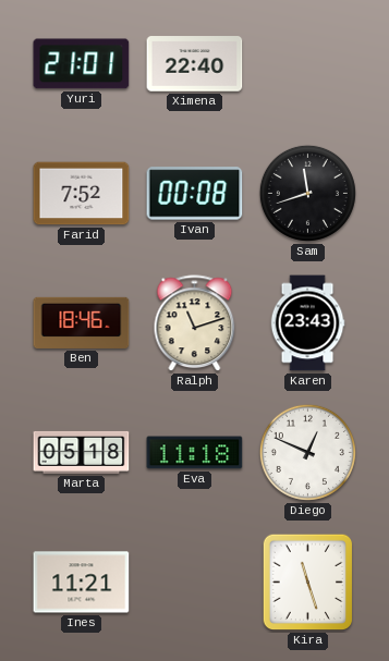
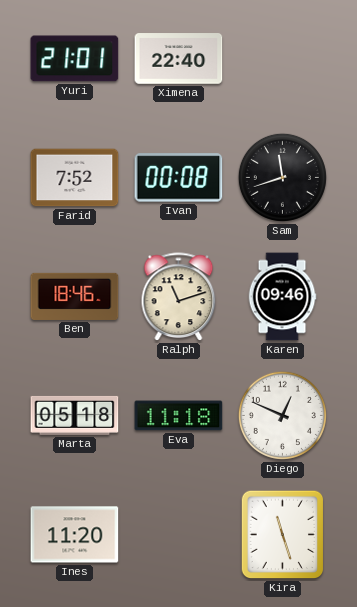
Karen: 23:43 -> 09:46 (282, 297)
Ines: 11:21 -> 11:20 (75, 535)
